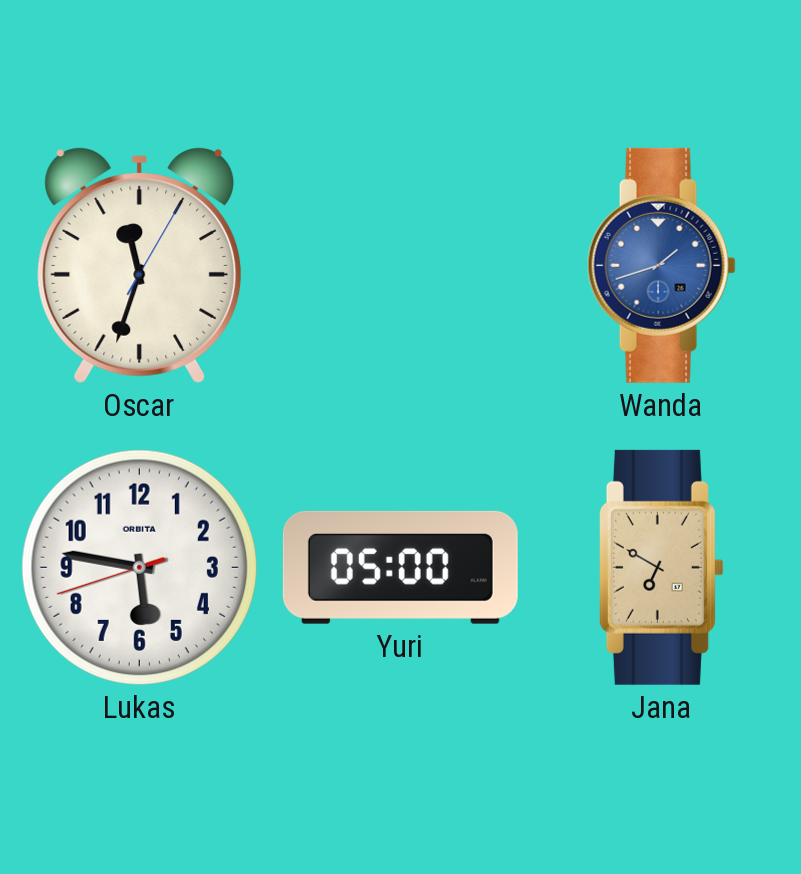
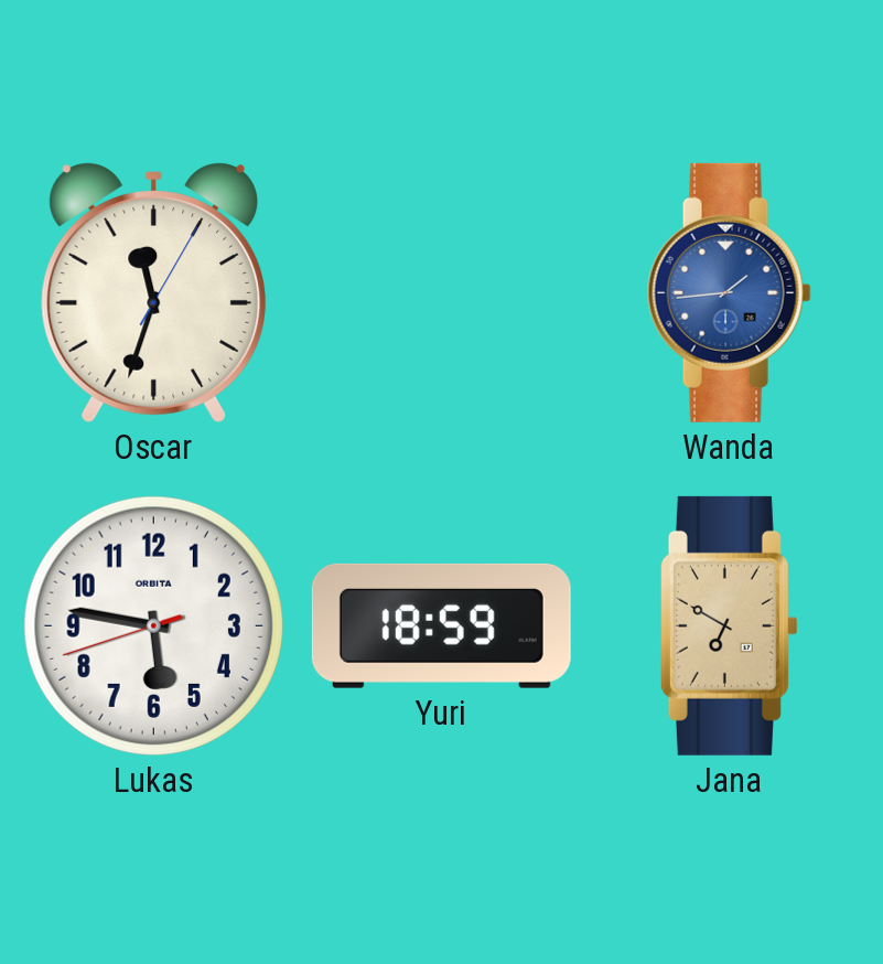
Wanda: 1:42 -> 1:44 (729, 292)
Yuri: 05:00 -> 18:59 (441, 625)
